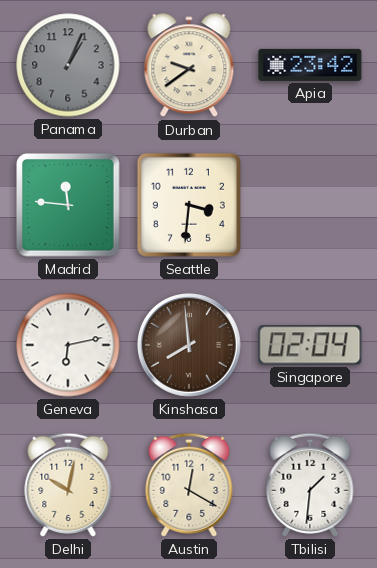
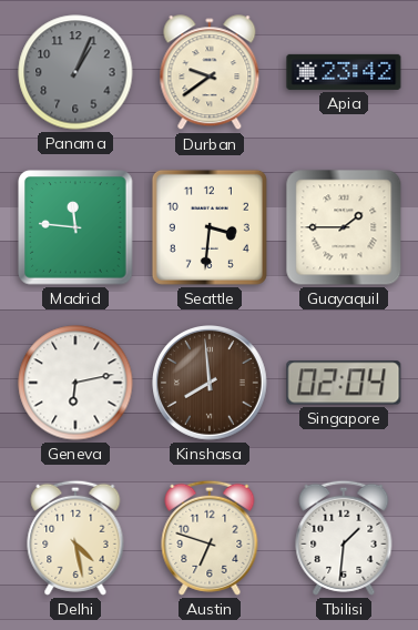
Guayaquil: none -> 1:45 (344, 227)
Delhi: 10:02 -> 4:28 (75, 538)
Austin: 12:20 -> 6:48 (210, 538)
